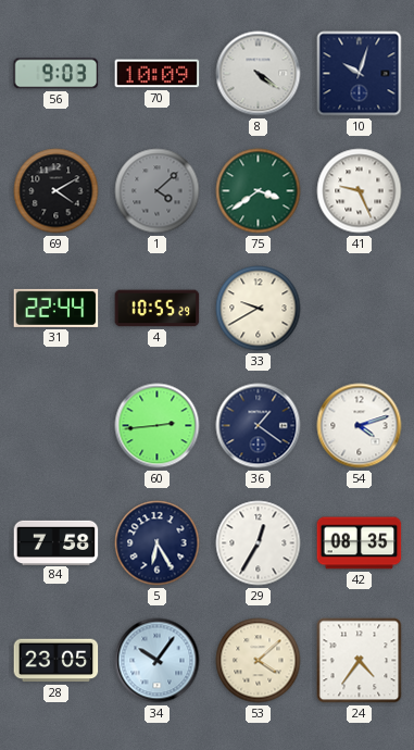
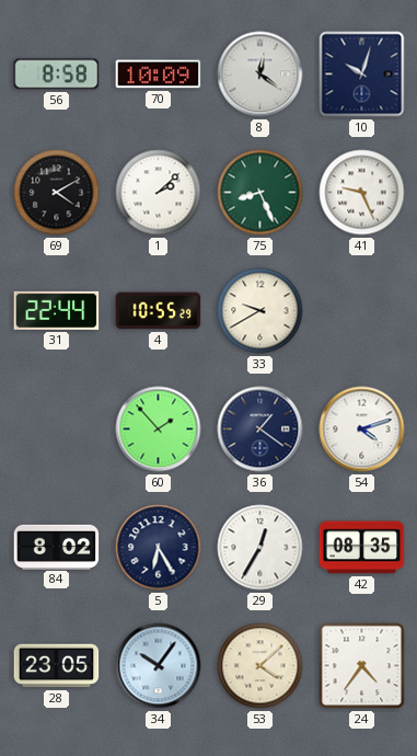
56: 9:03 -> 8:58 (57, 75)
8: 4:21 -> 12:21 (260, 75)
1: 4:08 -> 2:08 (159, 193)
1 dial: grey -> white (159, 193)
75: 3:39 -> 8:26 (260, 193)
60: 2:44 -> 1:53 (159, 429)
84: 7:58 -> 8:02 (57, 547)
